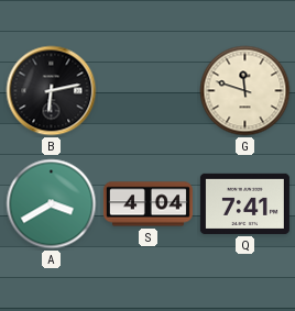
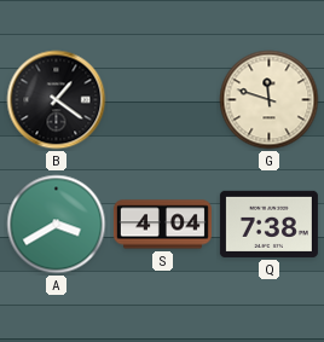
B: 6:13 -> 1:21 (57, 100)
Q: 7:41 -> 7:38 (268, 224)
